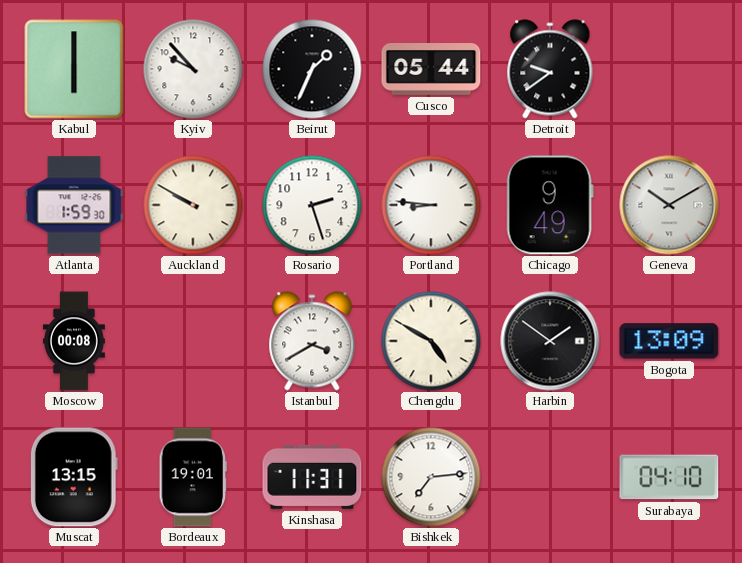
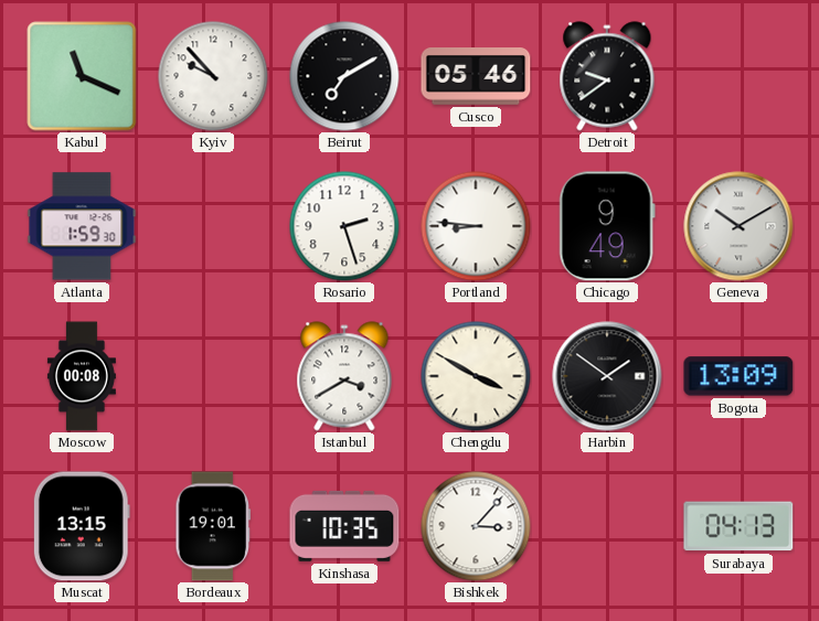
Kabul: 6:00 -> 11:19 (82, 76)
Beirut: 1:34 -> 7:10 (344, 76)
Cusco: 05:44 -> 05:46 (476, 77)
Auckland: 9:50 -> none (193, 205)
Chengdu: 4:50 -> 3:50 (476, 376)
Kinshasa: 11:31 -> 10:35 (344, 526)
Bishkek: 7:14 -> 3:07 (476, 526)
Surabaya: 04:10 -> 04:13 (738, 526)
